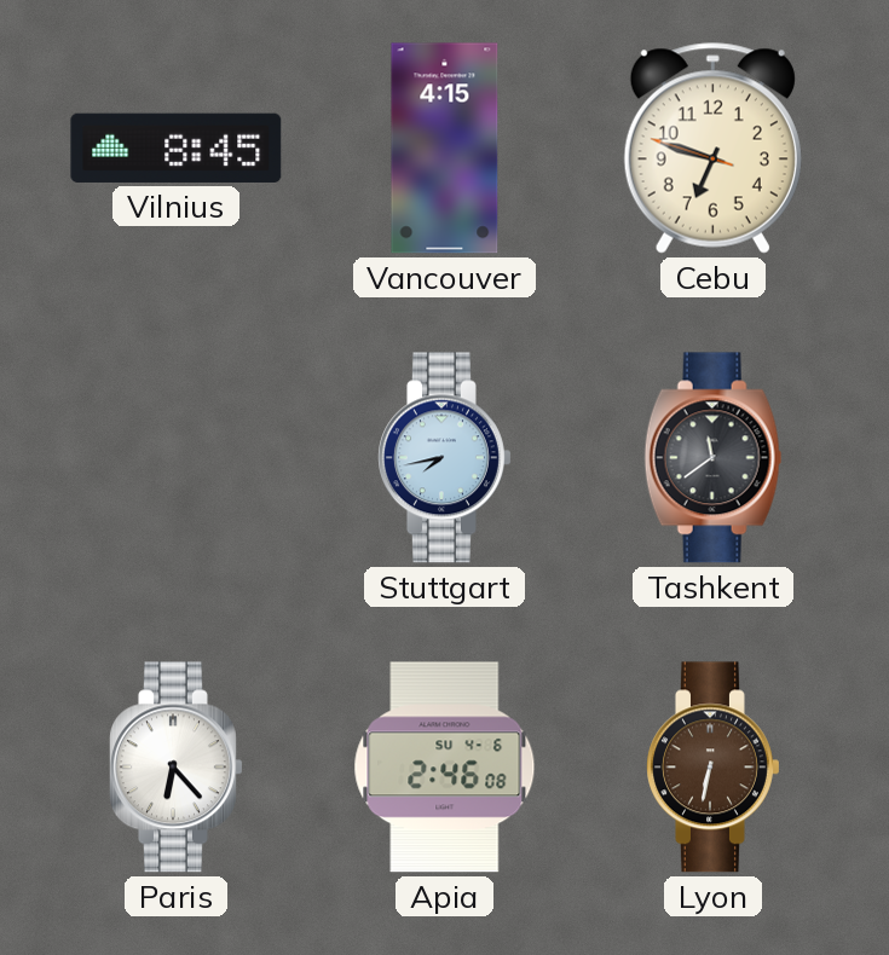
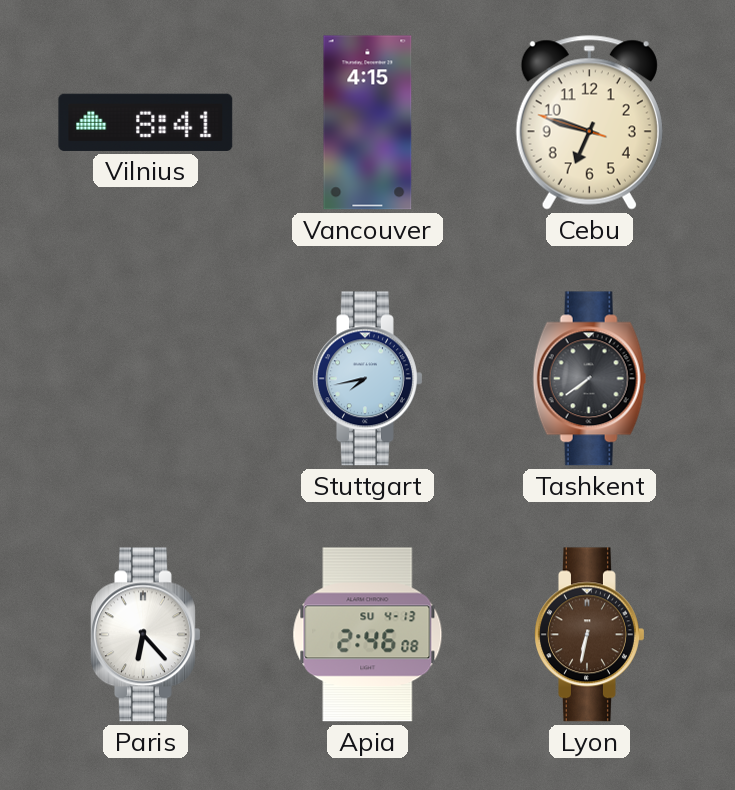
Vilnius: 8:45 -> 8:41 (146, 122)
Tashkent: 11:39 -> 7:39 (590, 379)
Apia date: SU 4-6 -> SU 4-13 (368, 635)
